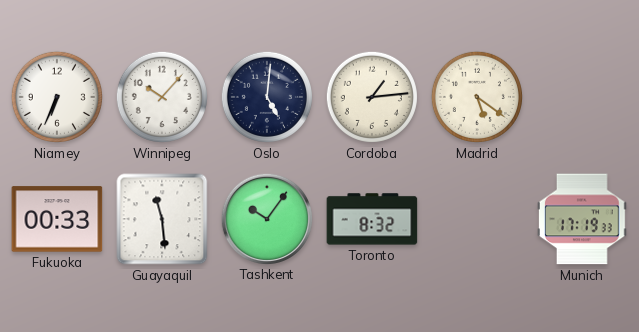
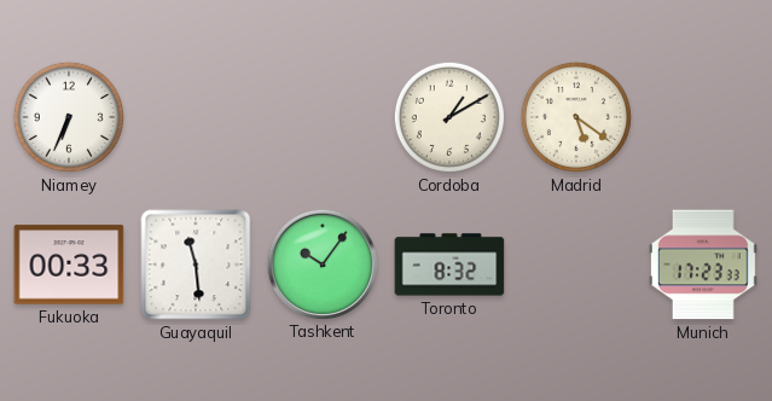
Winnipeg: 10:07 -> none (162, 97)
Oslo: 5:01 -> none (267, 97)
Cordoba: 1:14 -> 1:10 (449, 117)
Munich: 17:19 -> 17:23 (704, 265)
